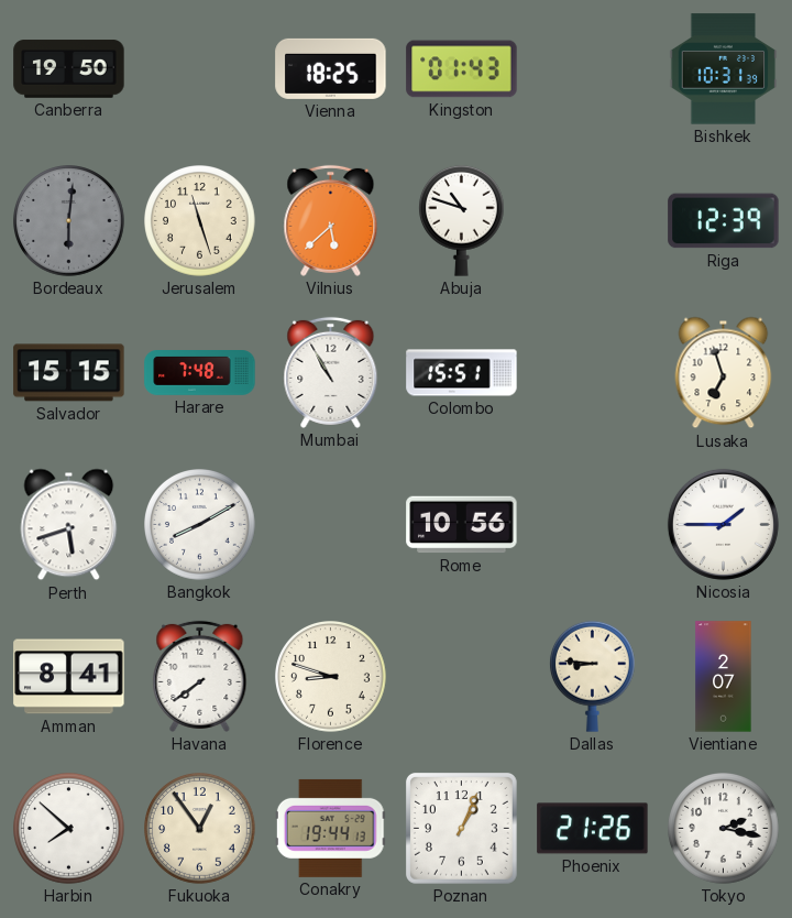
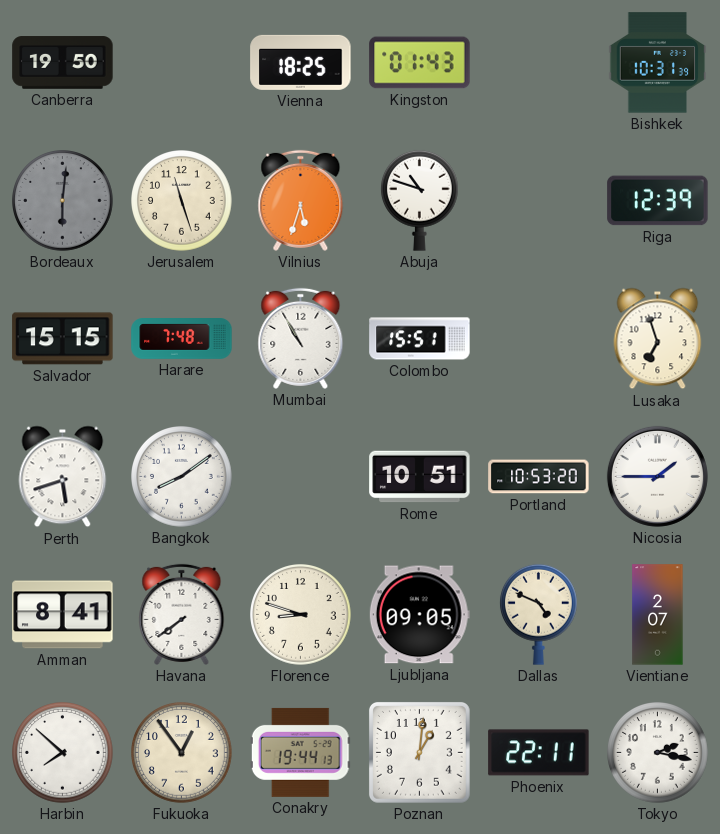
Vilnius: 5:38 -> 5:33 (301, 200)
Bangkok: 8:10 -> 8:09 (182, 477)
Rome: 10:56 -> 10:51 (420, 477)
Portland: none -> 10:53 (539, 477)
Ljubljana: none -> 09:05 (419, 615)
Dallas: 8:46 -> 4:49 (539, 614)
Poznan: 1:04 -> 1:01 (419, 752)
Phoenix: 21:26 -> 22:11 (539, 753)
